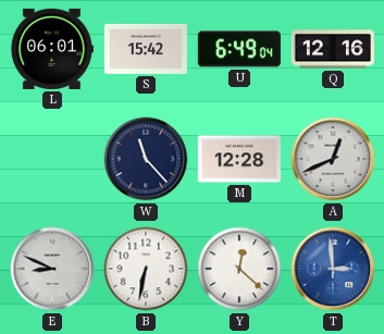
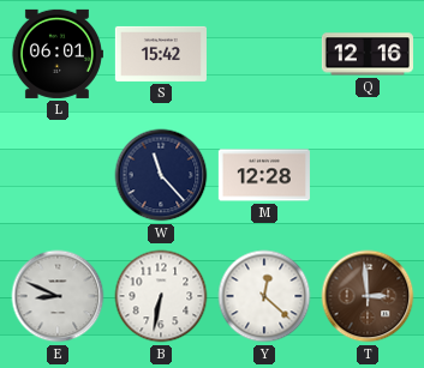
U: 6:49 -> none (239, 49)
A: 12:41 -> none (333, 159)
T dial: blue -> brown (368, 296)
